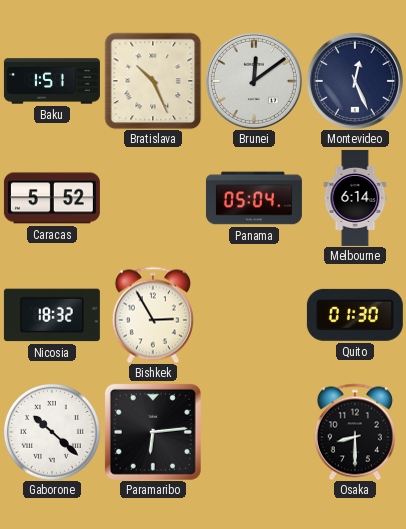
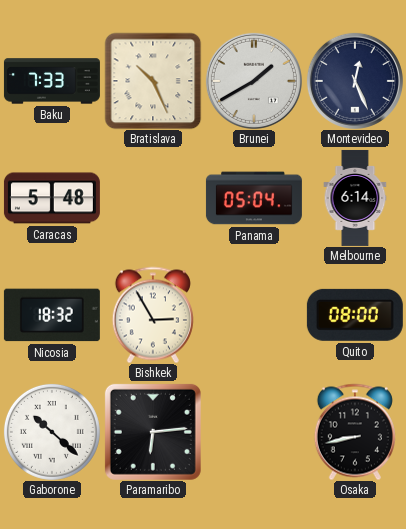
Baku: 1:51 -> 7:33 (52, 81)
Brunei: 12:09 -> 1:40 (254, 81)
Caracas: 5:52 -> 5:48 (52, 198)
Quito: 01:30 -> 08:00 (355, 315)
Osaka: 8:30 -> 8:43 (355, 432)
